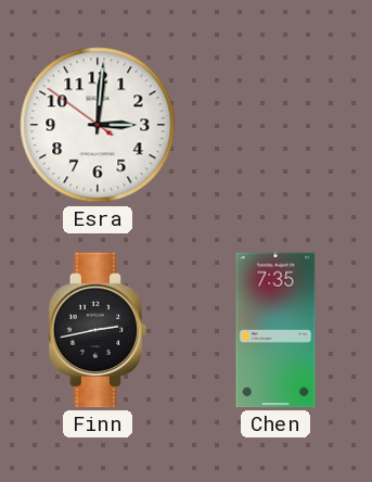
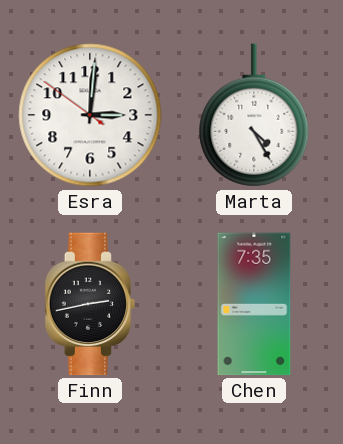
Marta: none -> 4:25 (254, 115)
